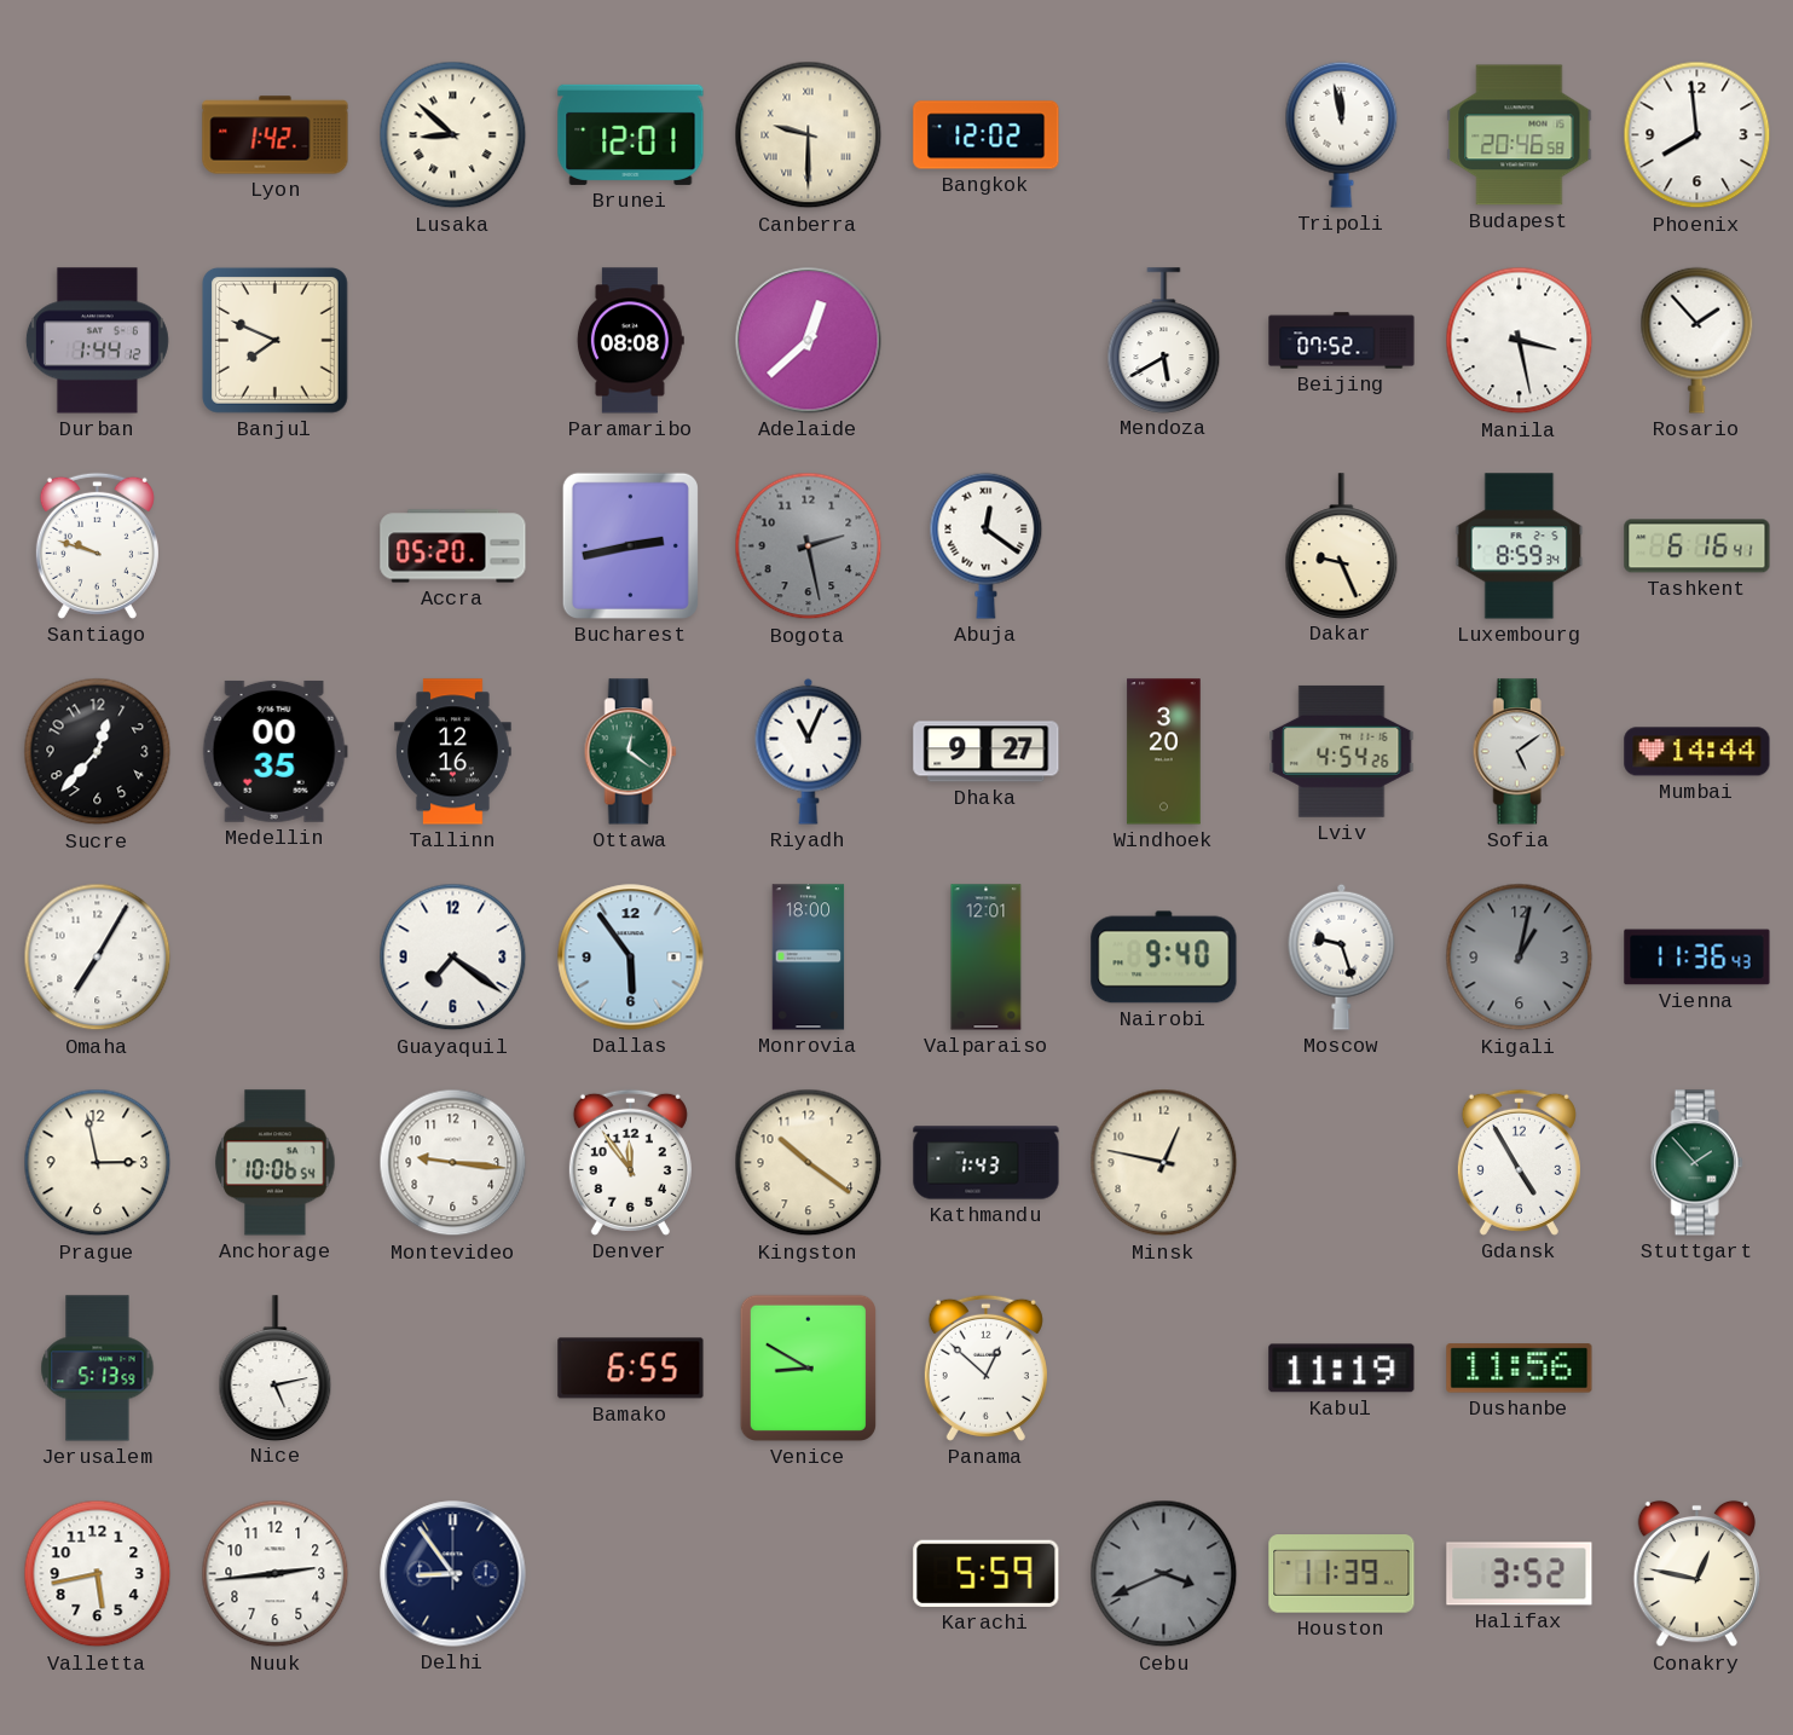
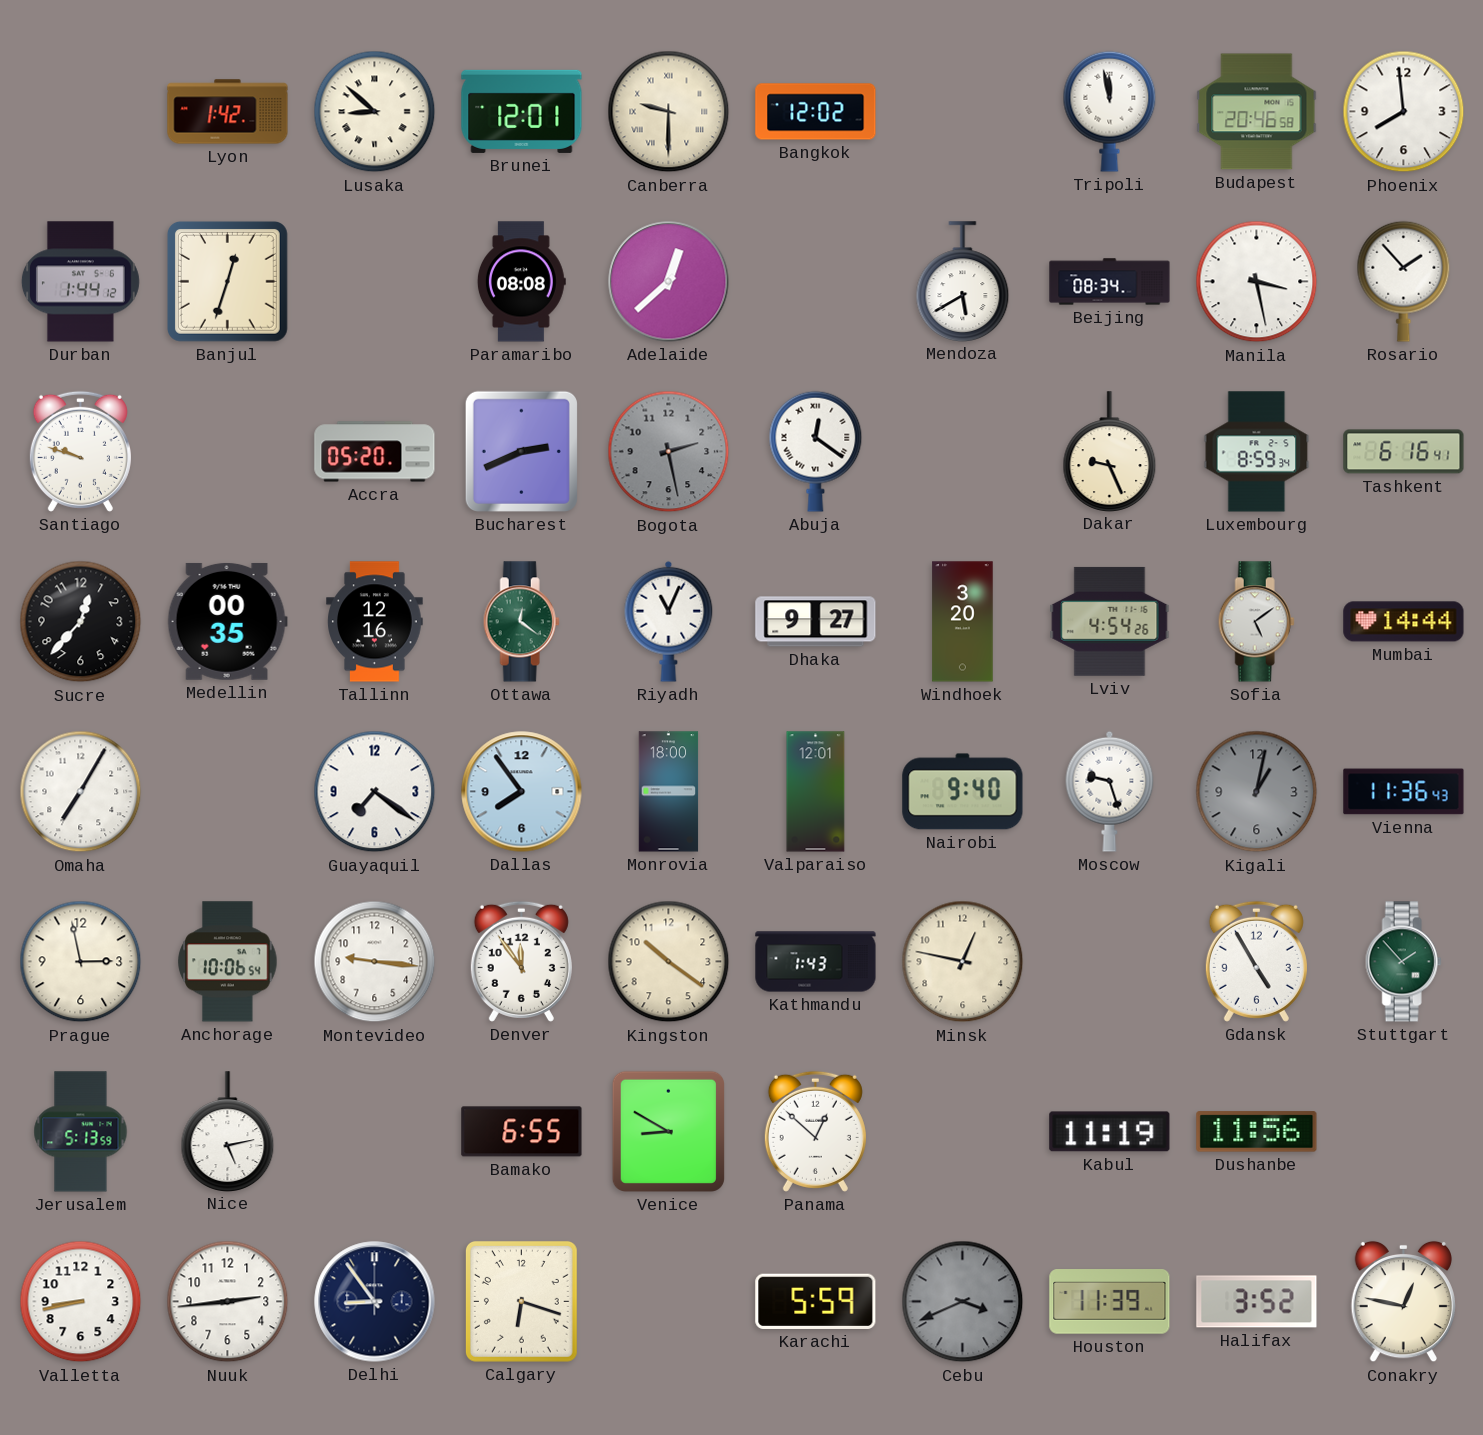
Banjul: 7:49 -> 12:33 (227, 281)
Beijing: 07:52 -> 08:34 (1110, 282)
Bucharest: 2:43 -> 2:41 (521, 451)
Dallas: 5:54 -> 7:54 (522, 792)
Valletta: 5:43 -> 8:43 (81, 1302)
Calgary: none -> 6:18 (521, 1301)
